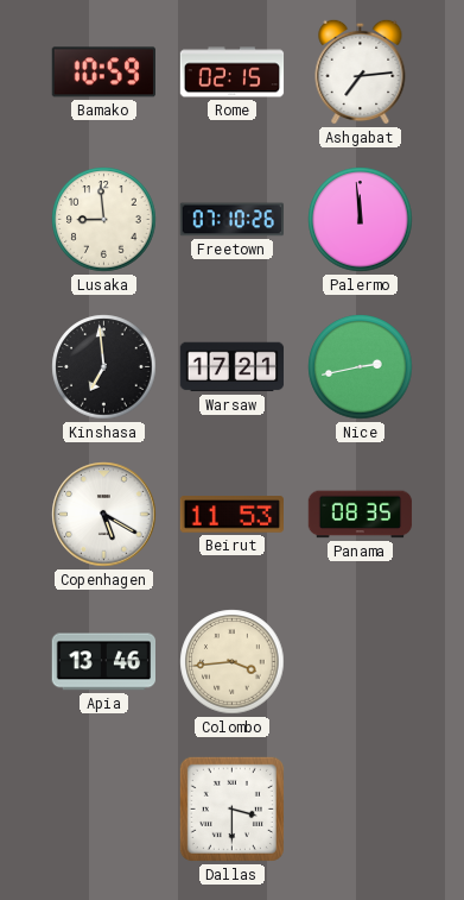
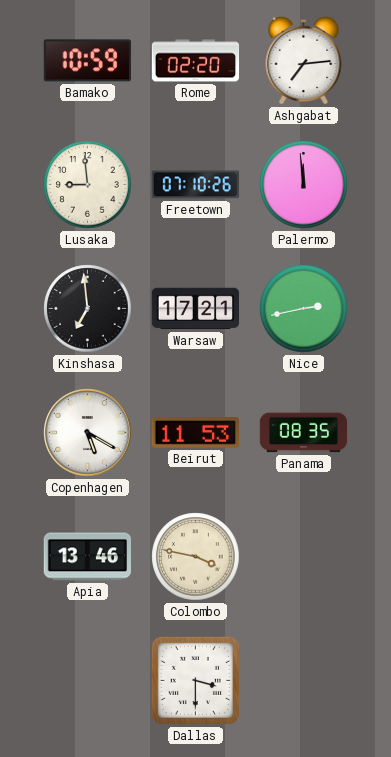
Rome: 02:15 -> 02:20 (196, 61)
Colombo: 3:44 -> 3:47 (196, 557)
